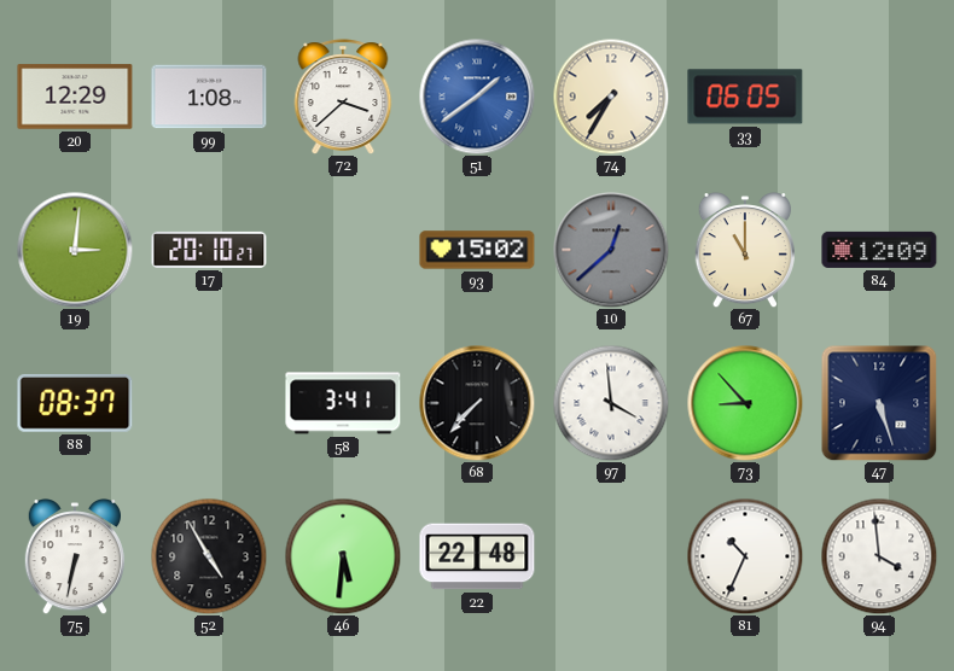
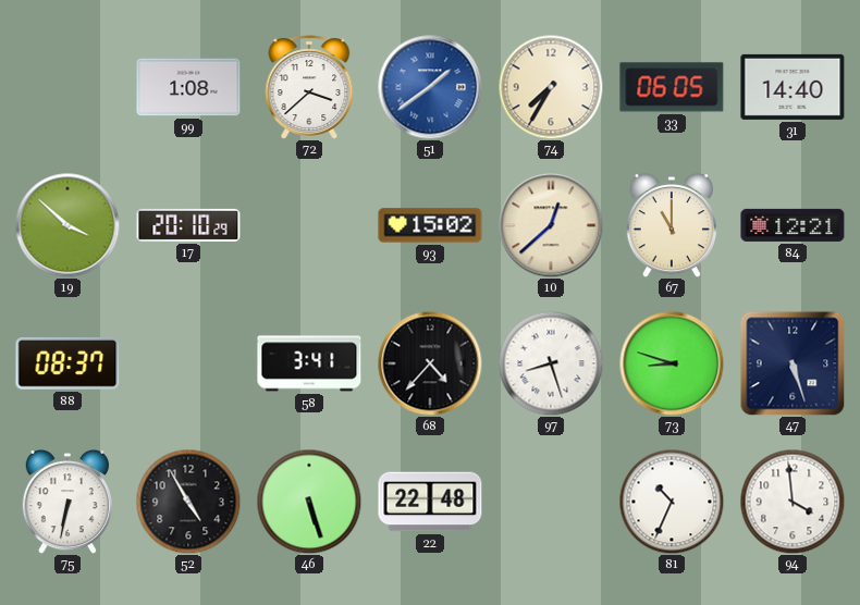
20: 12:29 -> none (75, 97)
31: none -> 14:40 (793, 87)
19: 3:01 -> 3:52 (67, 225)
17: 20:10:27 -> 20:10:29 (188, 225)
10 dial: grey -> cream (551, 225)
84: 12:09 -> 12:21 (793, 225)
68: 7:37 -> 4:37 (430, 363)
97: 3:59 -> 8:27 (551, 363)
73: 8:53 -> 8:48 (672, 363)
46: 5:31 -> 5:27 (309, 502)
